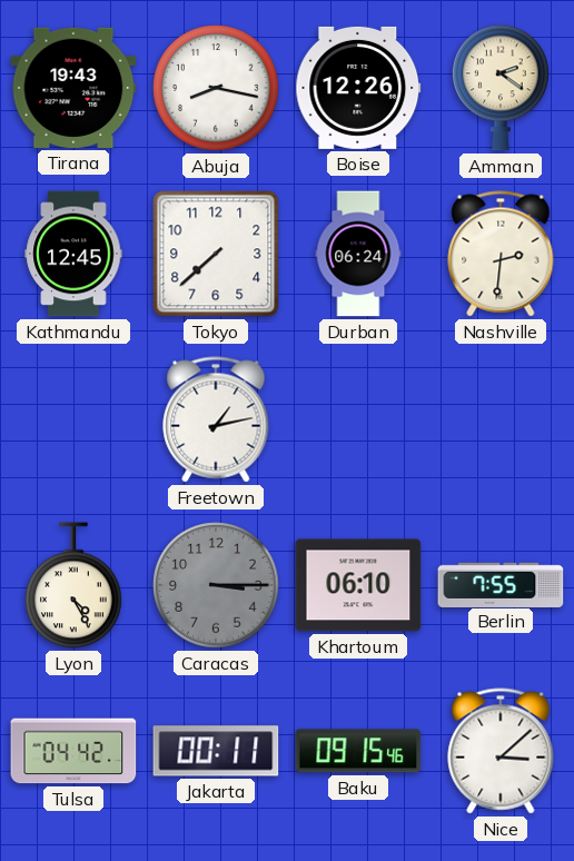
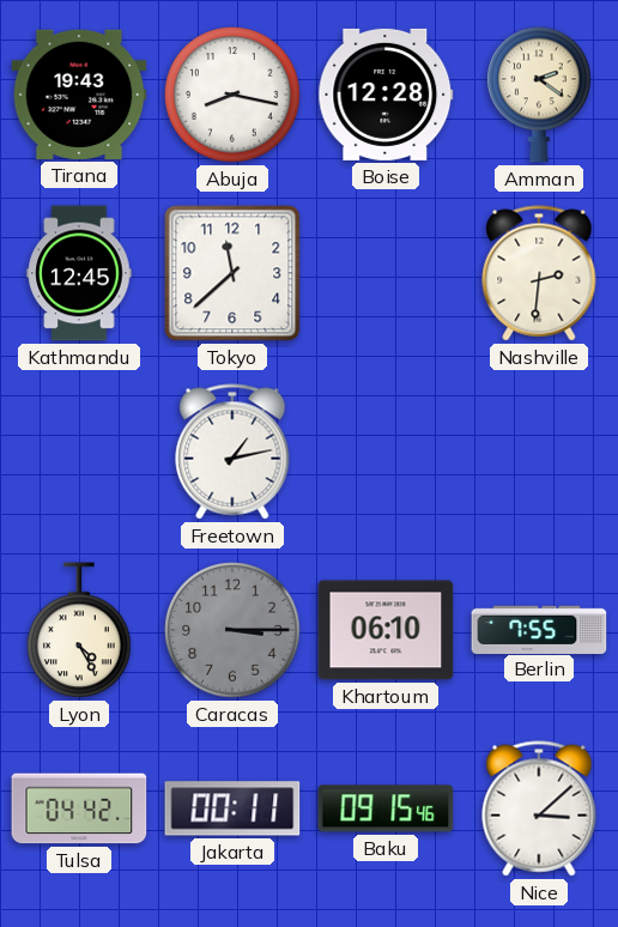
Boise: 12:26 -> 12:28 (386, 95)
Tokyo: 7:38 -> 11:38 (232, 273)
Durban: 06:24 -> none (358, 254)
